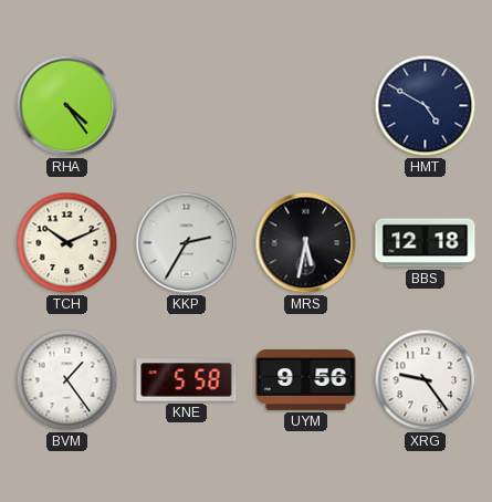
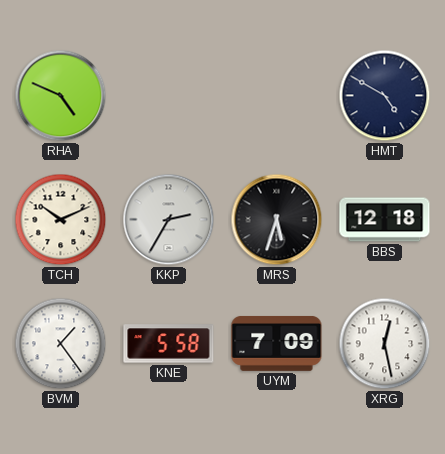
RHA: 4:24 -> 4:49 (61, 96)
MRS: 5:32 -> 5:33 (277, 220)
UYM: 9:56 -> 7:09 (277, 343)
XRG: 9:24 -> 12:28 (385, 344)
